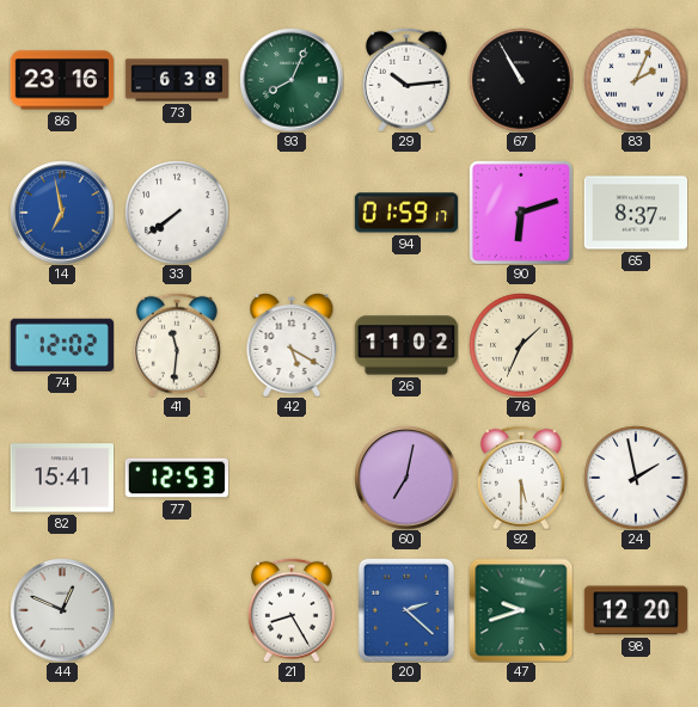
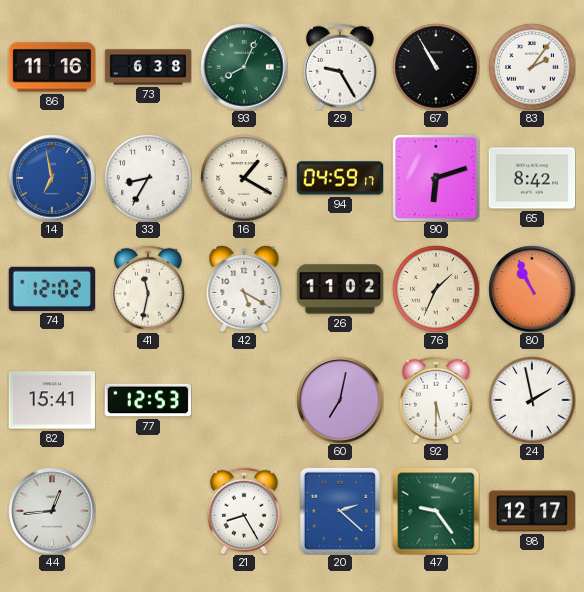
86: 23:16 -> 11:16 (52, 67)
29: 10:14 -> 9:25 (340, 67)
83: 2:04 -> 2:06 (532, 67)
33: 7:39 -> 8:35 (148, 178)
16: none -> 1:20 (244, 178)
94: 01:59 -> 04:59 (340, 178)
65: 8:37 -> 8:42 (532, 178)
41: 11:31 -> 11:32 (148, 289)
80: none -> 10:56 (532, 289)
44: 12:49 -> 12:44 (52, 511)
47: 9:42 -> 9:24 (436, 511)
98: 12:20 -> 12:17 (532, 511)
